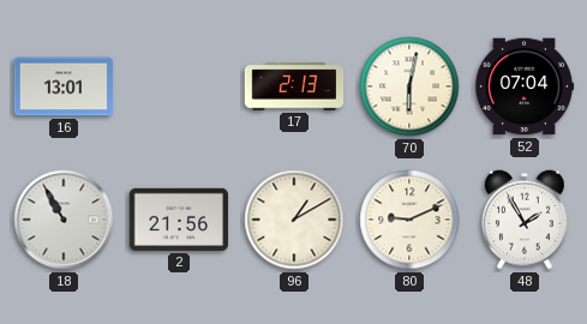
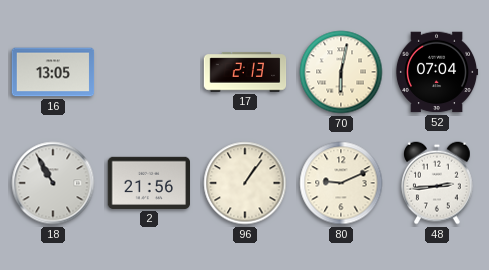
16: 13:01 -> 13:05 (53, 72)
96: 1:10 -> 1:06 (245, 183)
48: 1:55 -> 2:44 (438, 183)
